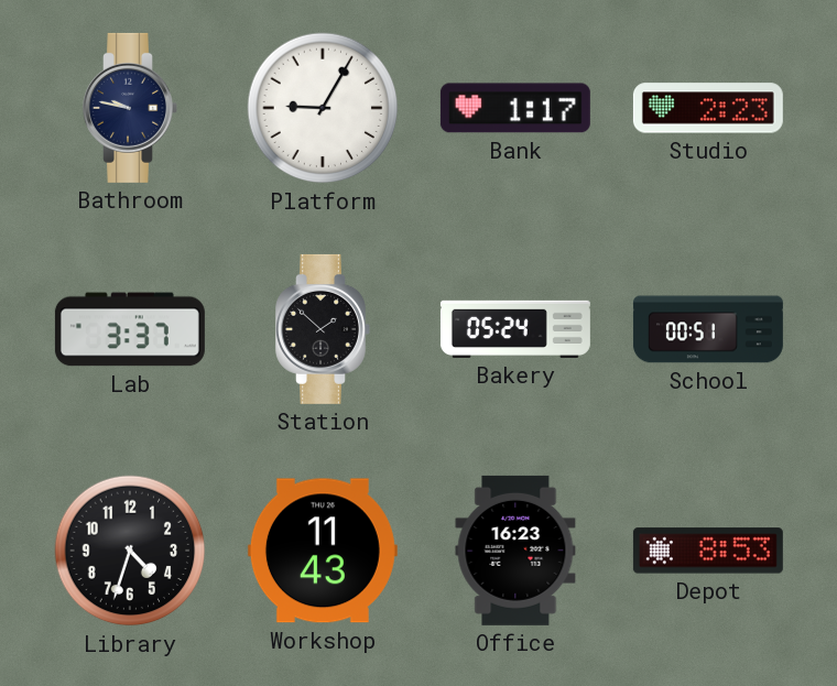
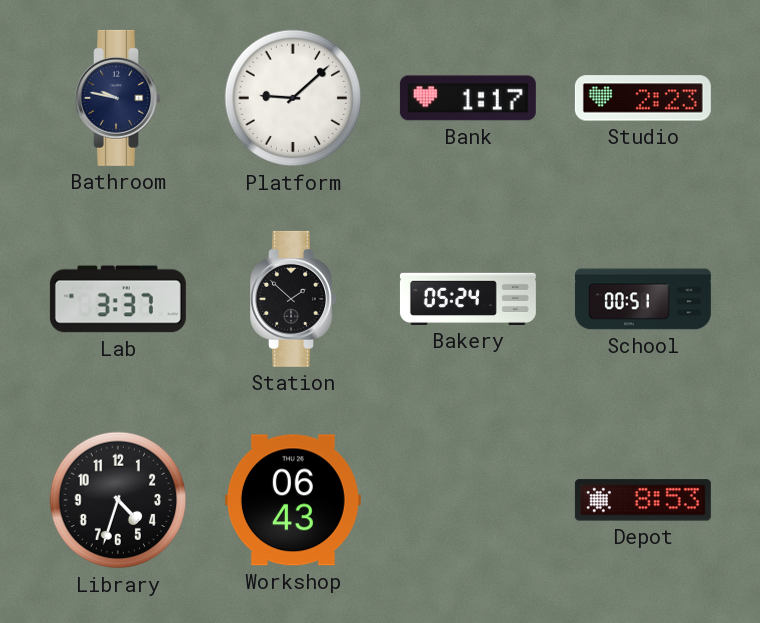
Platform: 9:05 -> 9:08 (293, 98)
Workshop: 11:43 -> 06:43 (293, 500)
Office: 16:23 -> none (515, 551)
